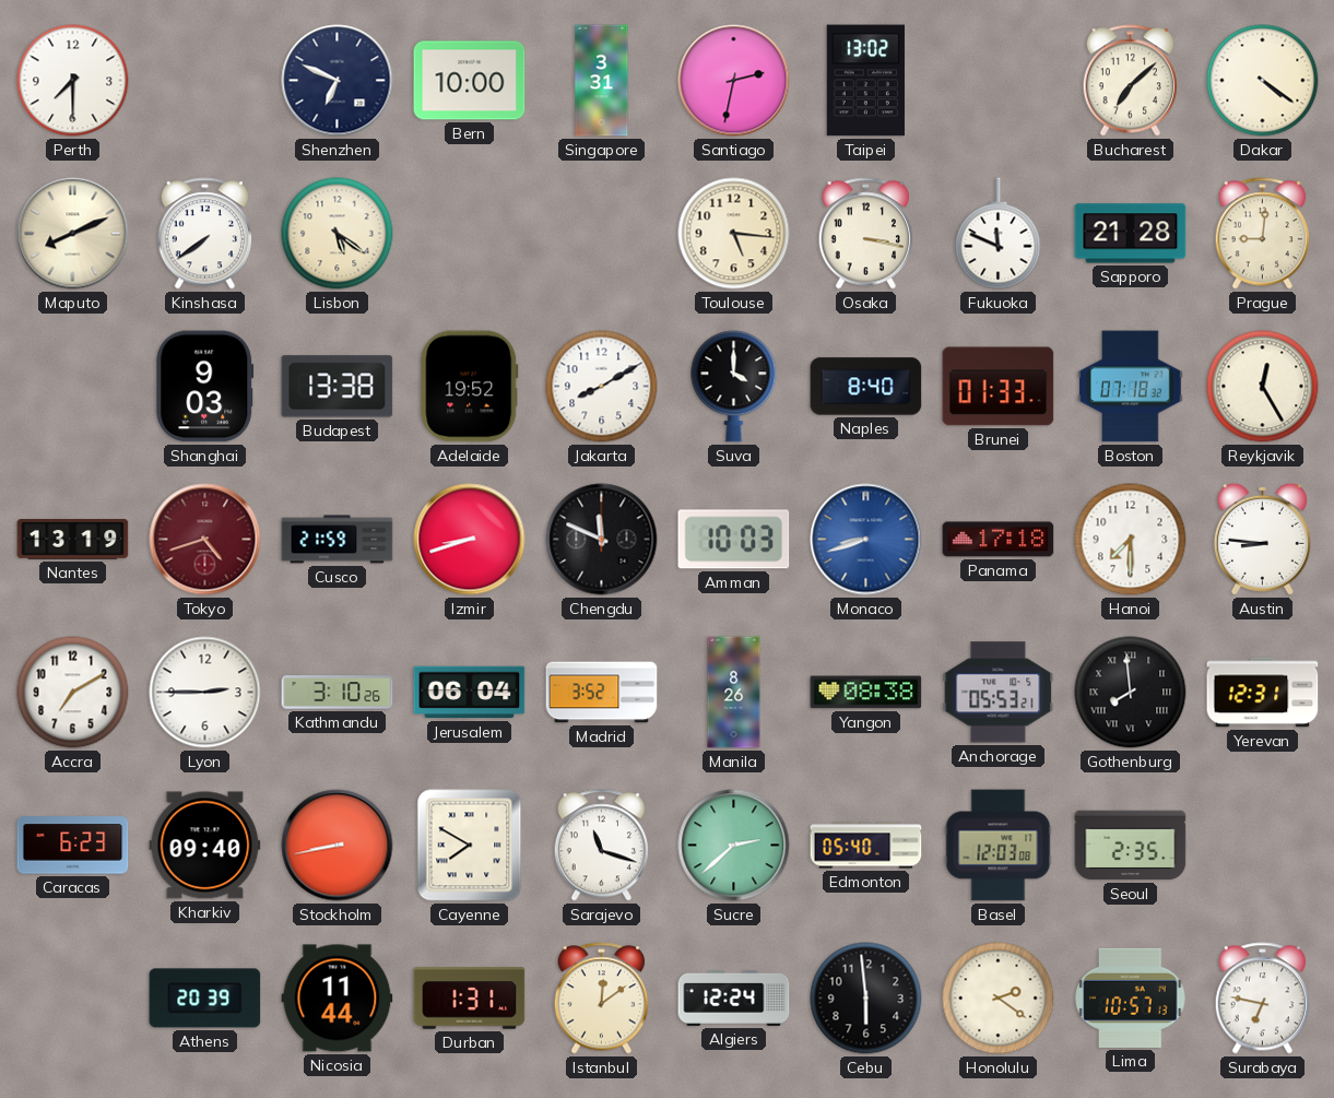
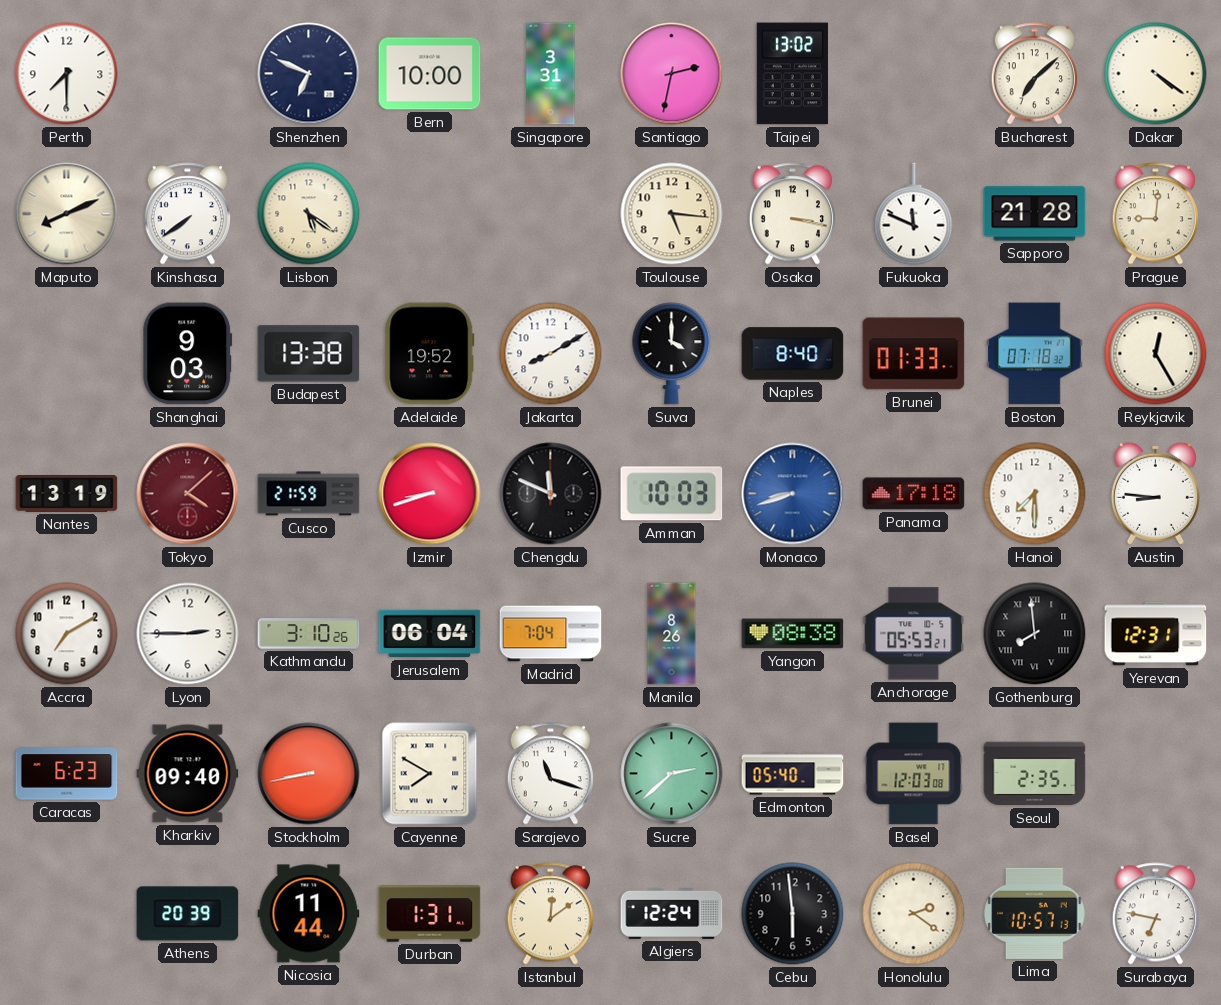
Tokyo: 4:42 -> 4:08 (188, 494)
Madrid: 3:52 -> 7:04 (551, 634)
